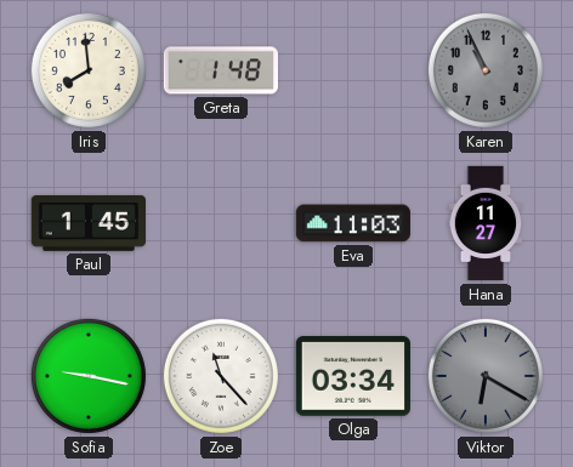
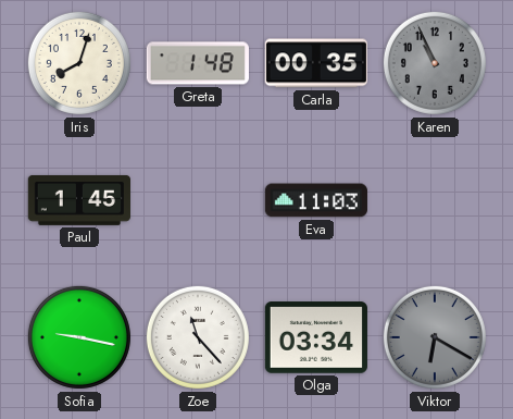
Iris: 7:59 -> 8:03 (79, 63)
Carla: none -> 00:35 (316, 63)
Hana: 11:27 -> none (486, 223)
